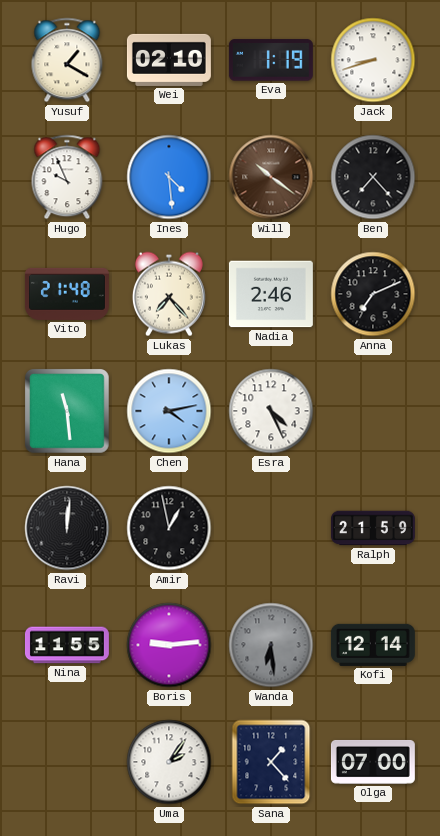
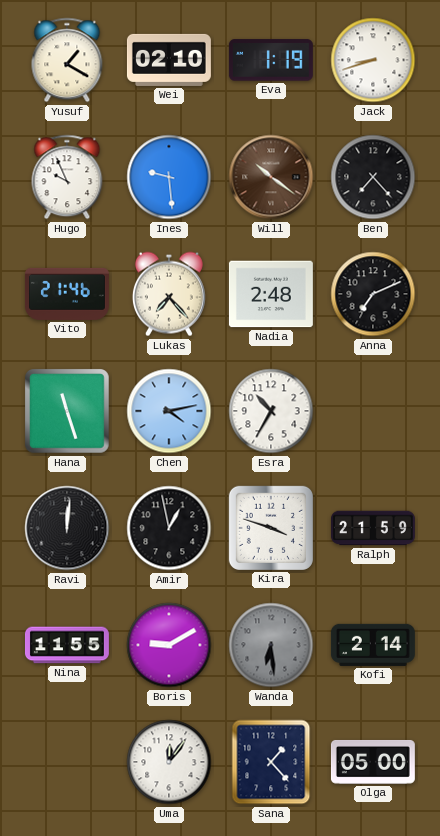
Ines: 4:29 -> 9:29 (169, 177)
Vito: 21:48 -> 21:46 (67, 294)
Nadia: 2:46 -> 2:48 (271, 294)
Hana: 11:29 -> 11:27 (68, 412)
Esra: 4:26 -> 10:35 (271, 411)
Kira: none -> 3:48 (271, 528)
Boris: 9:14 -> 9:10 (169, 645)
Kofi: 12:14 -> 2:14 (373, 645)
Uma: 2:06 -> 12:06 (169, 762)
Olga: 07:00 -> 05:00 (373, 762)
